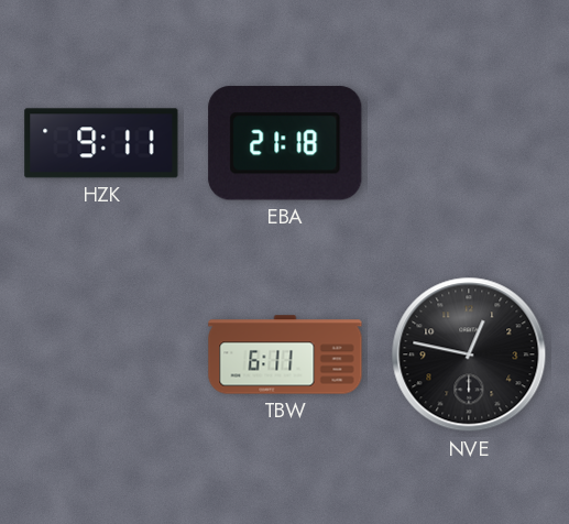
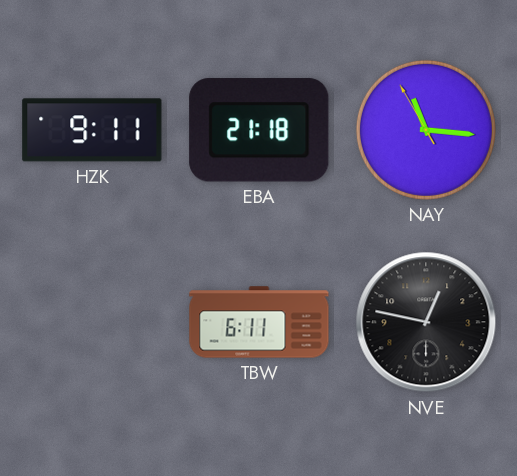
NAY: none -> 11:15 (426, 130)
